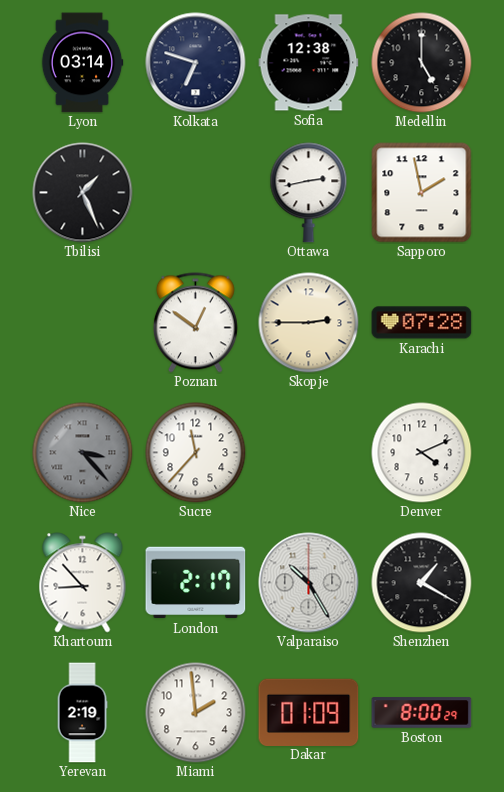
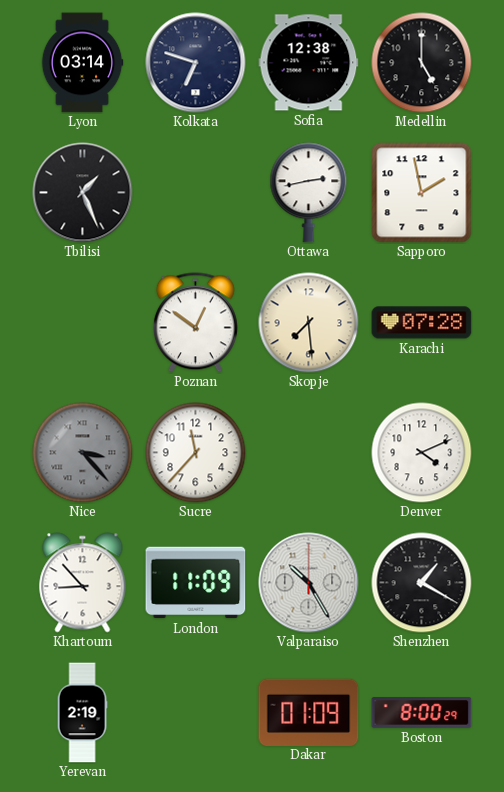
Skopje: 2:45 -> 7:29 (309, 323)
London: 2:17 -> 11:09 (196, 583)
Miami: 1:59 -> none (196, 713)
